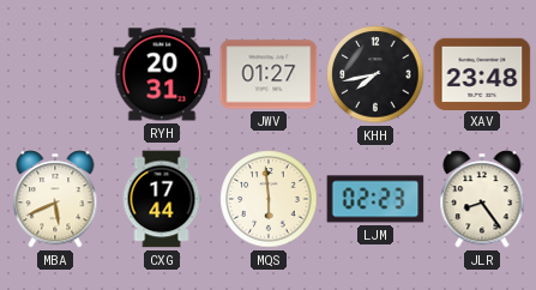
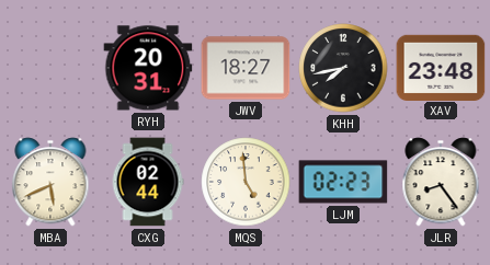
JWV: 01:27 -> 18:27 (246, 68)
CXG: 17:44 -> 02:44 (148, 182)
MQS: 5:59 -> 4:59 (246, 182)
